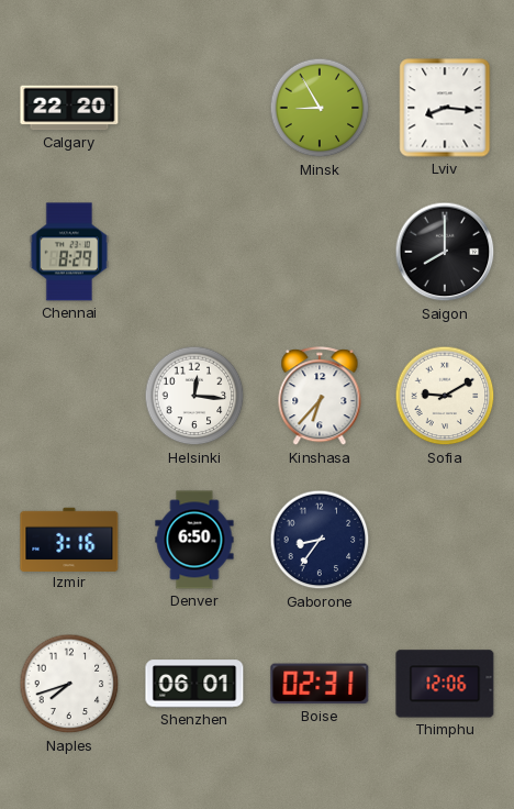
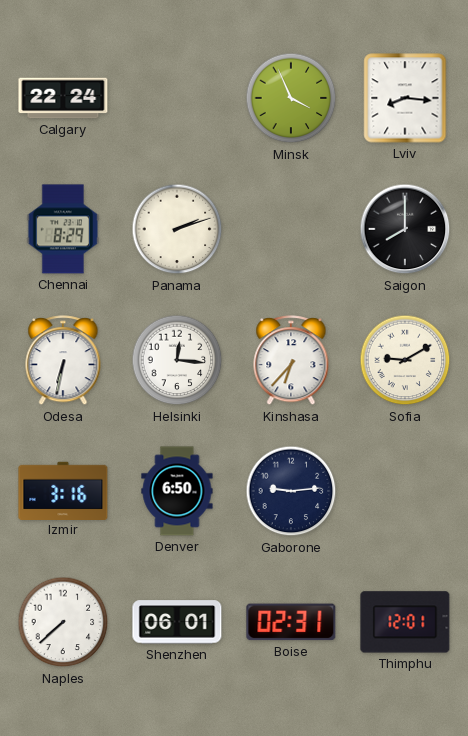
Calgary: 22:20 -> 22:24 (63, 98)
Minsk: 8:55 -> 3:56 (291, 98)
Panama: none -> 2:12 (177, 229)
Odesa: none -> 6:32 (63, 361)
Gaborone: 8:36 -> 9:14 (291, 491)
Naples: 7:42 -> 7:38 (63, 622)
Thimphu: 12:06 -> 12:01 (405, 622)
